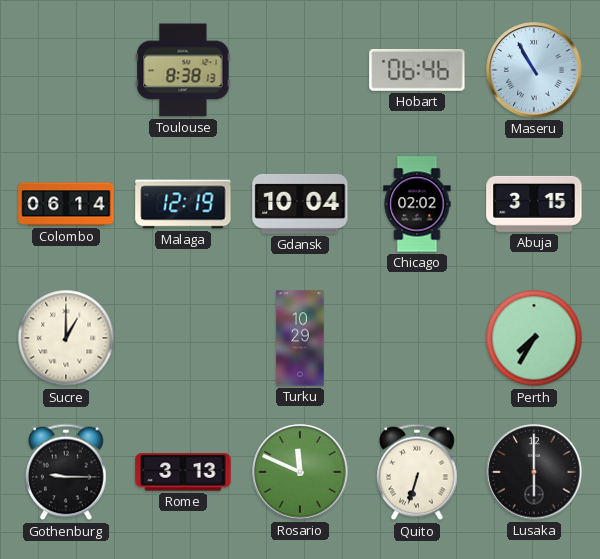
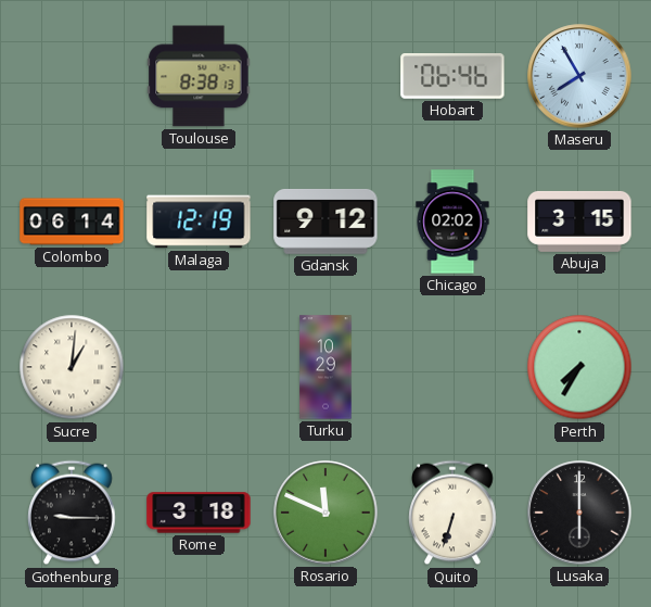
Maseru: 10:55 -> 7:55 (579, 76)
Gdansk: 10:04 -> 9:12 (325, 222)
Sucre: 1:00 -> 1:01 (72, 367)
Rome: 3:13 -> 3:18 (199, 513)
